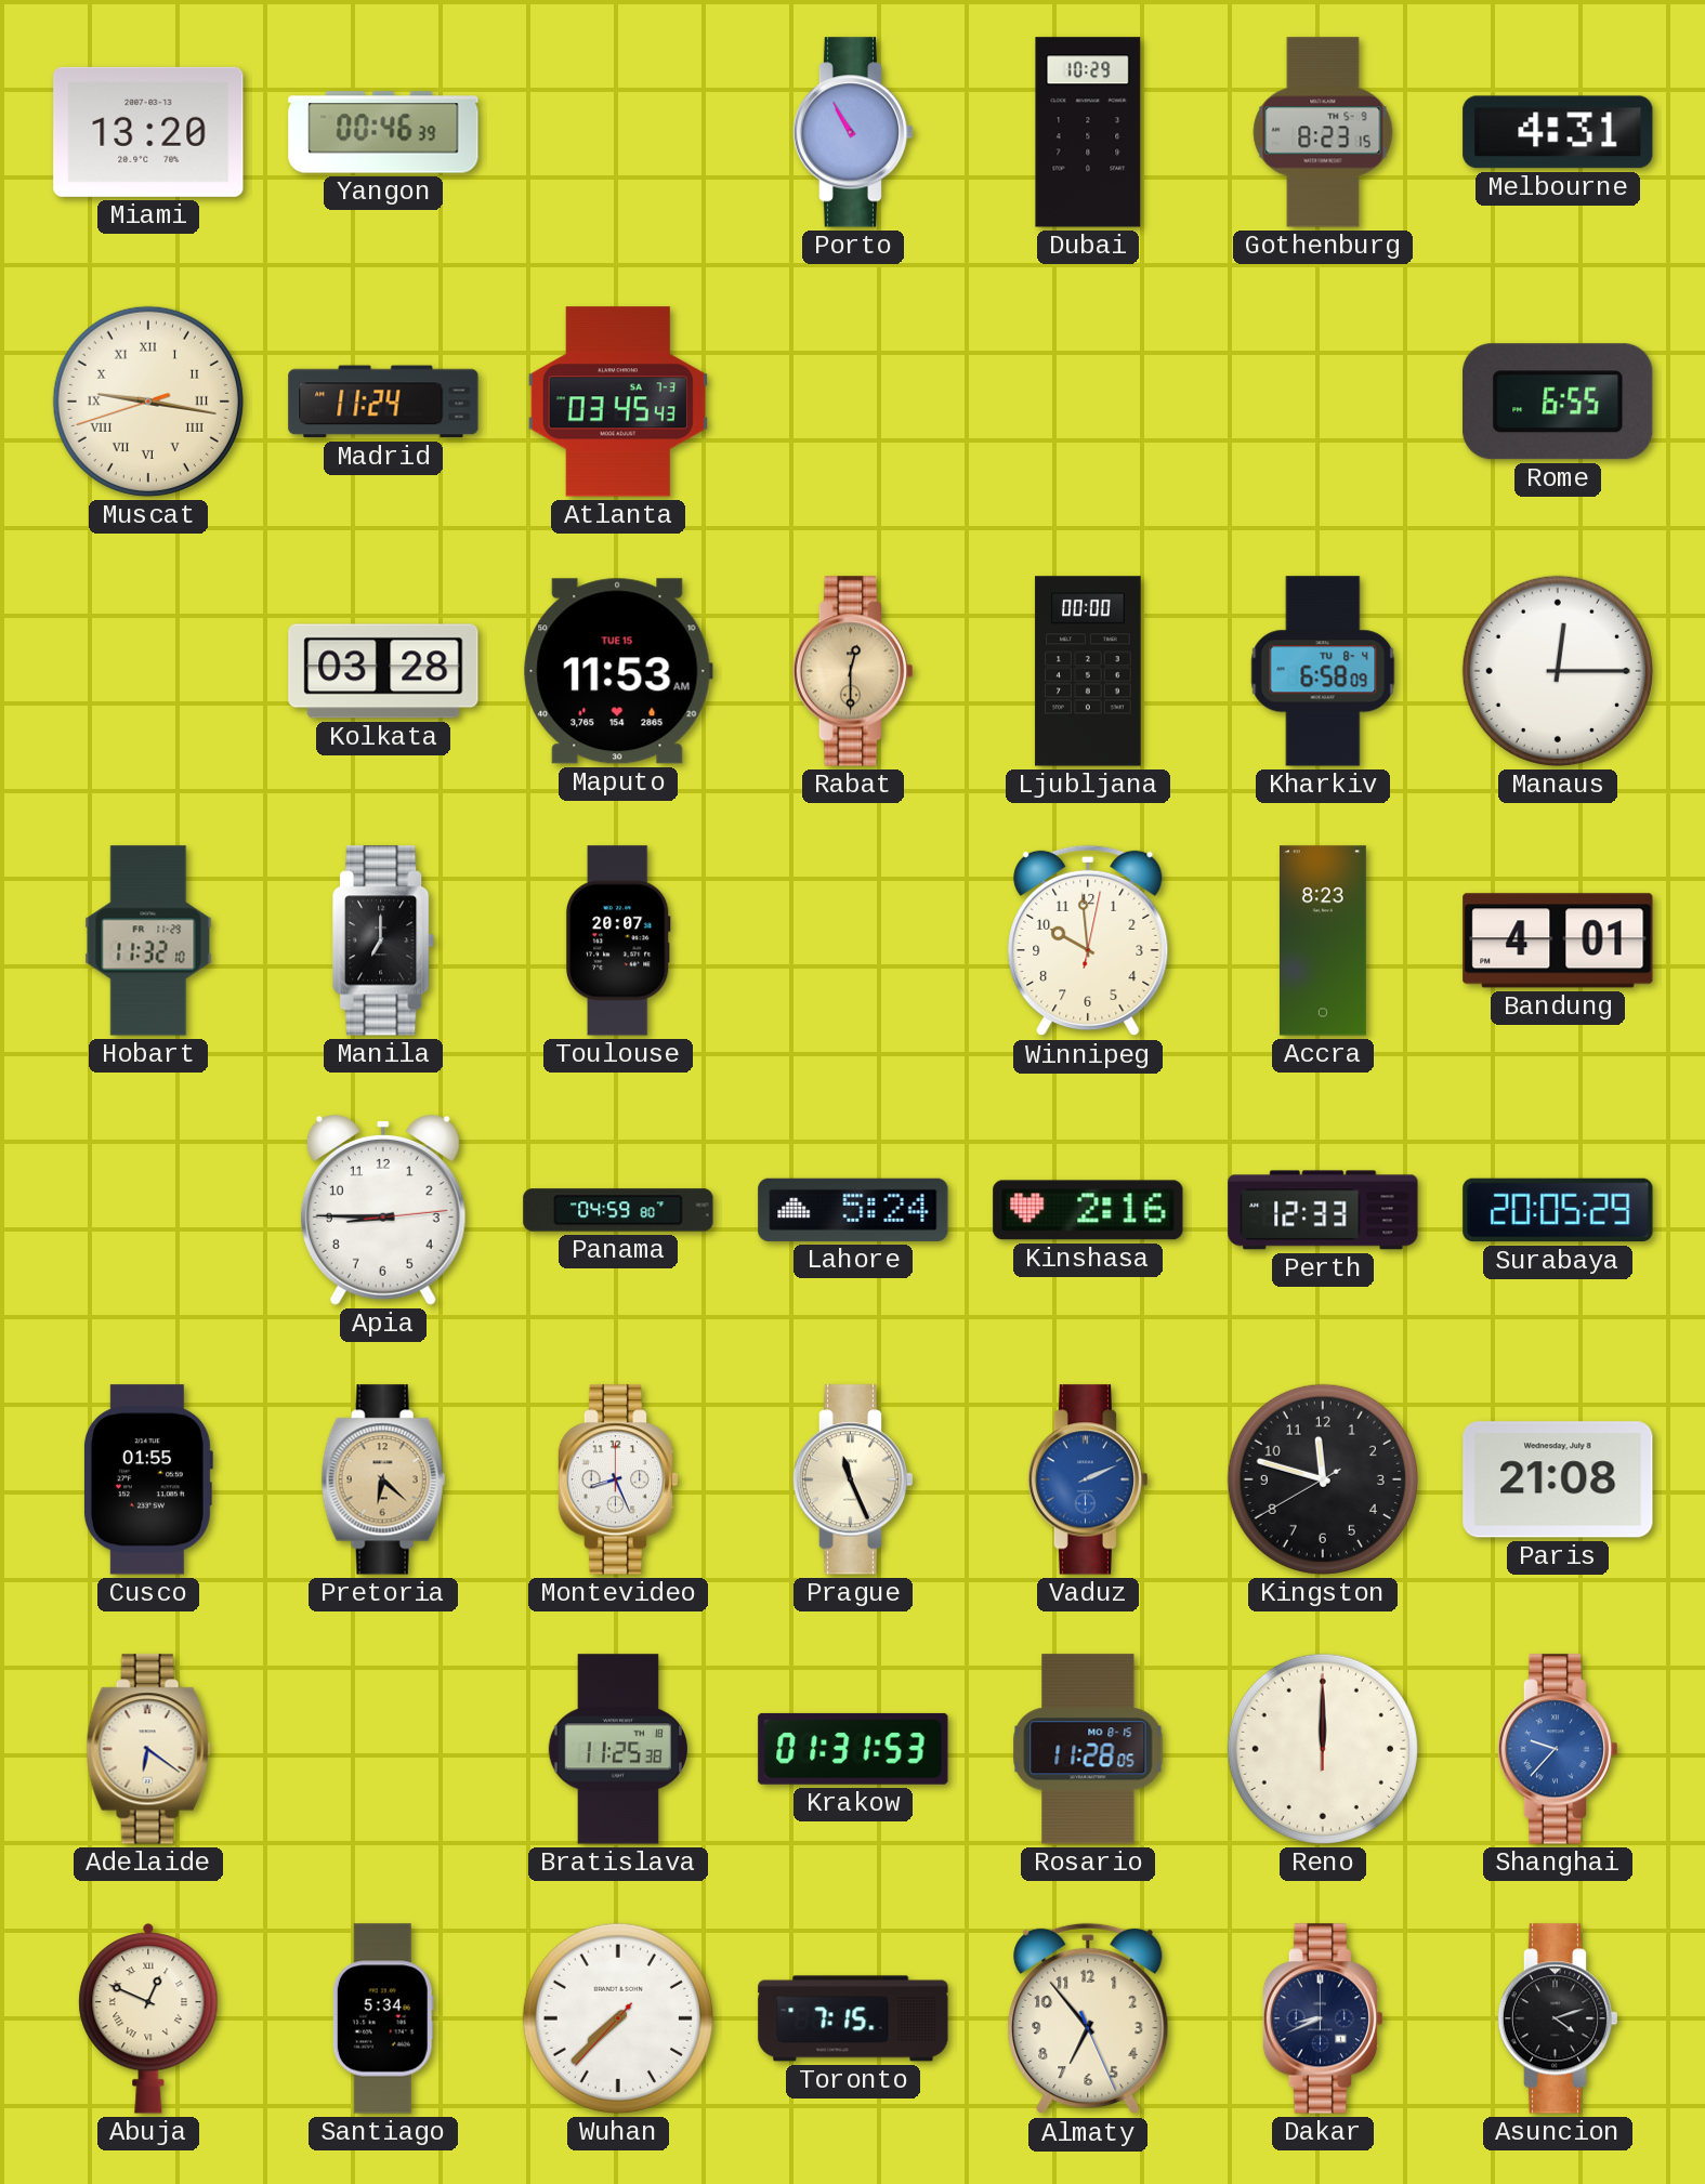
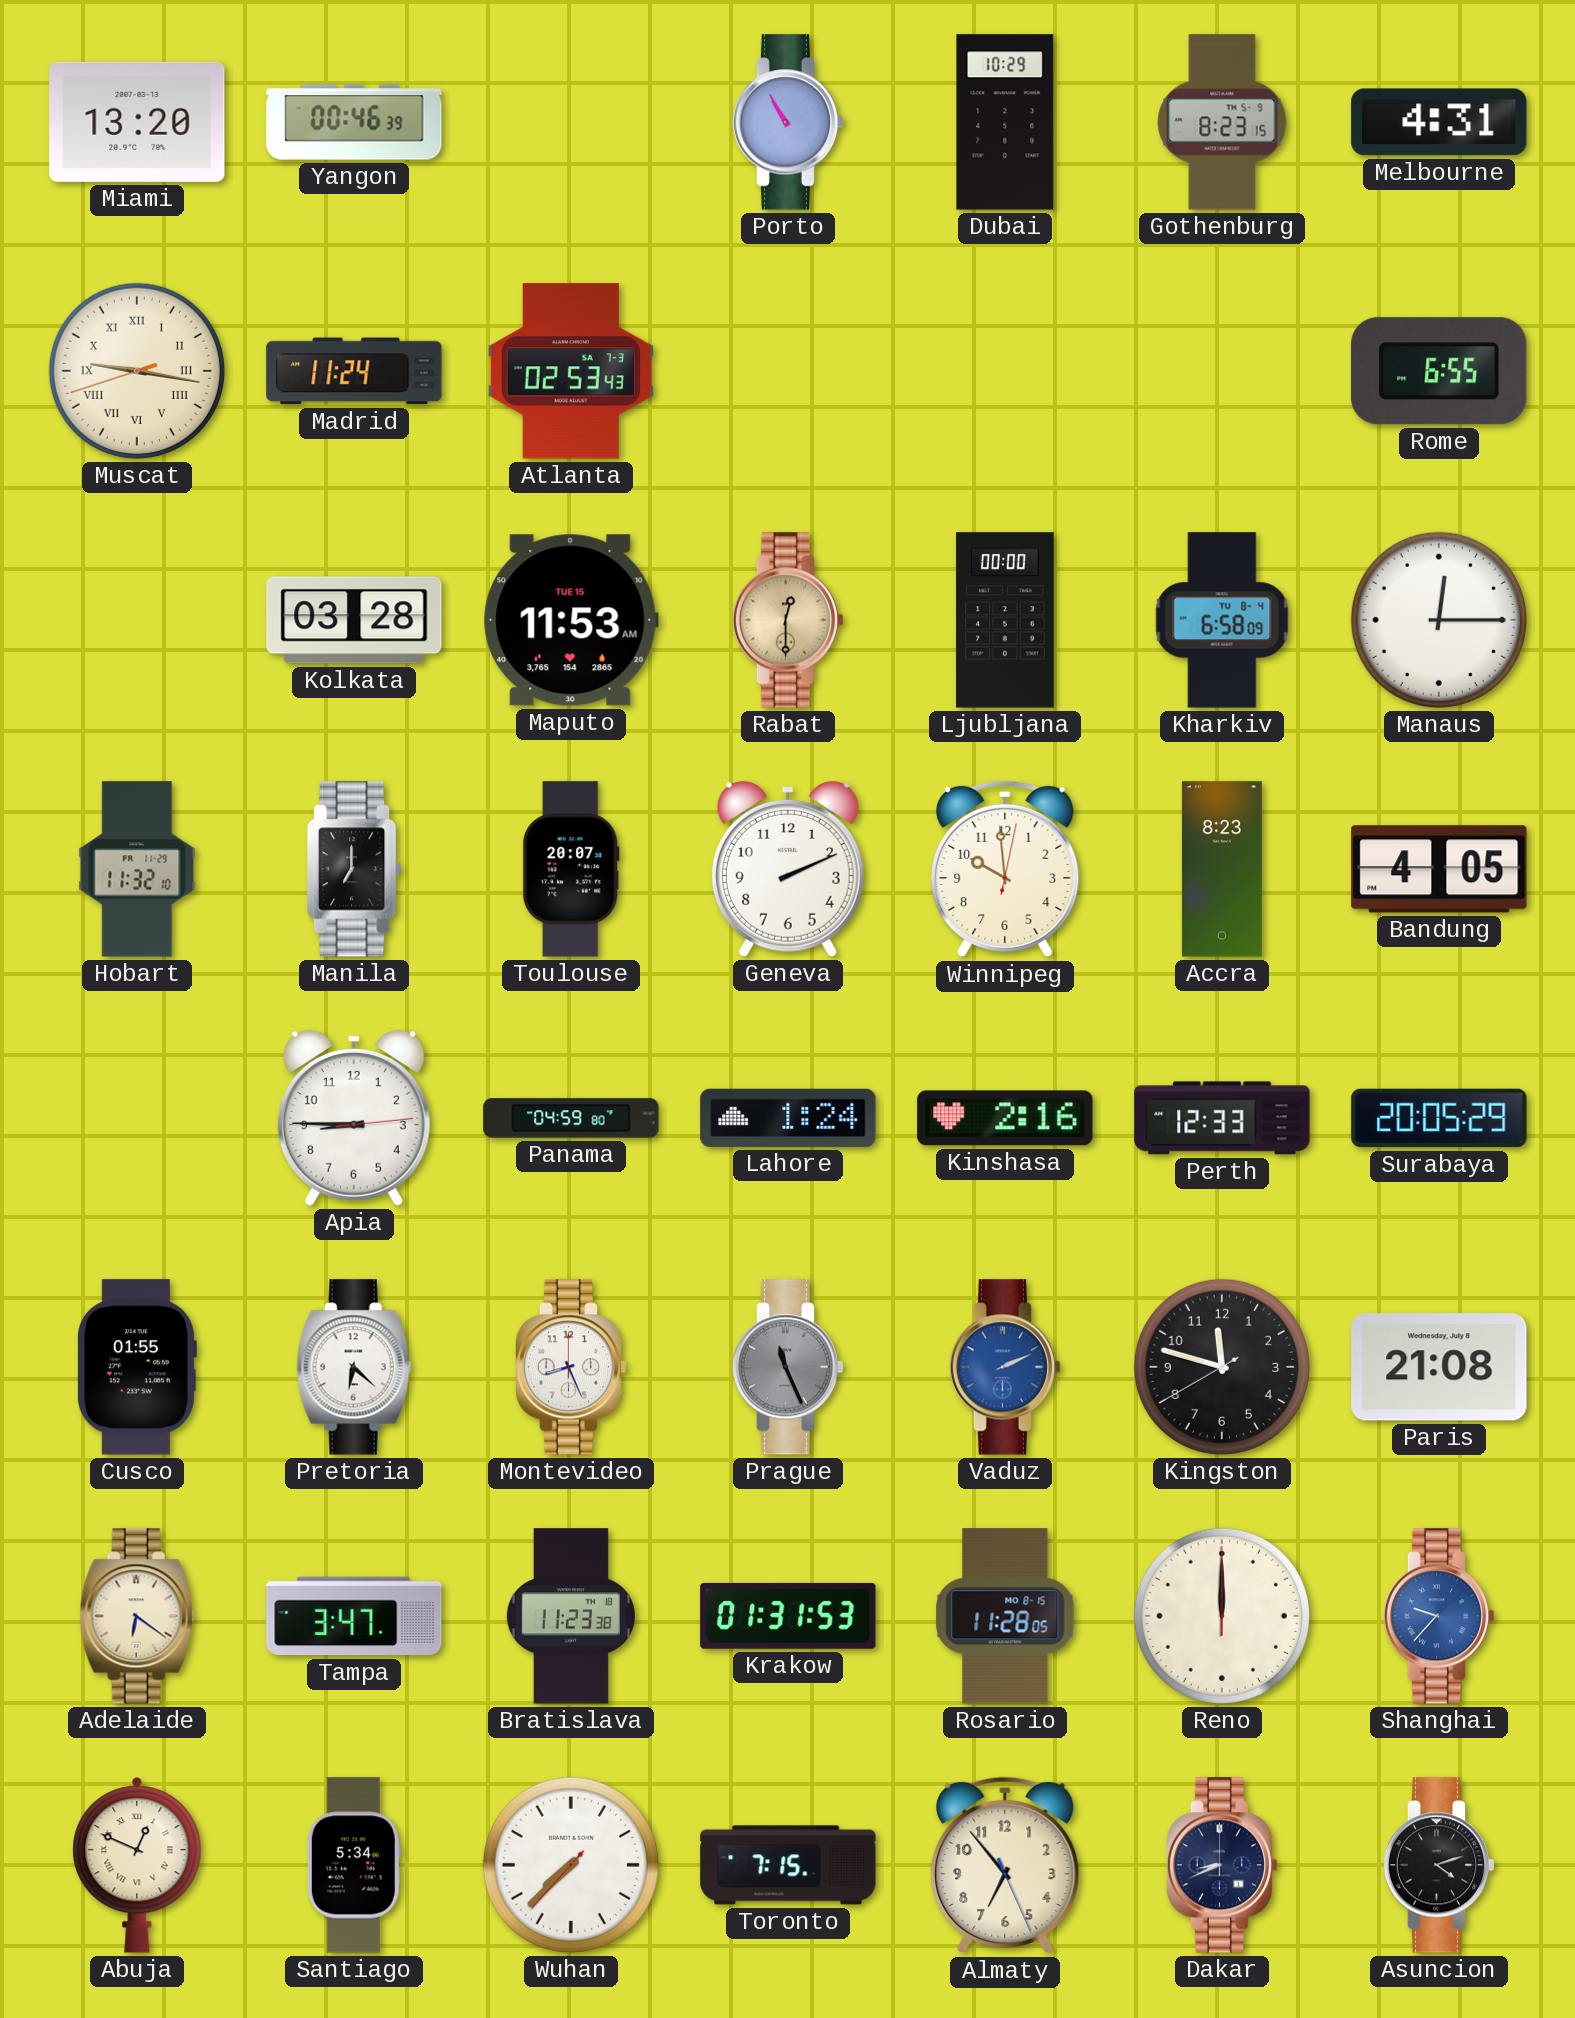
Atlanta: 03:45 -> 02:53 (571, 371)
Geneva: none -> 2:11 (788, 869)
Bandung: 4:01 -> 4:05 (1439, 869)
Lahore: 5:24 -> 1:24 (788, 1118)
Pretoria dial: champagne -> white (354, 1367)
Prague dial: cream -> grey (788, 1367)
Tampa: none -> 3:47 (354, 1616)
Bratislava: 11:25 -> 11:23 (570, 1616)
